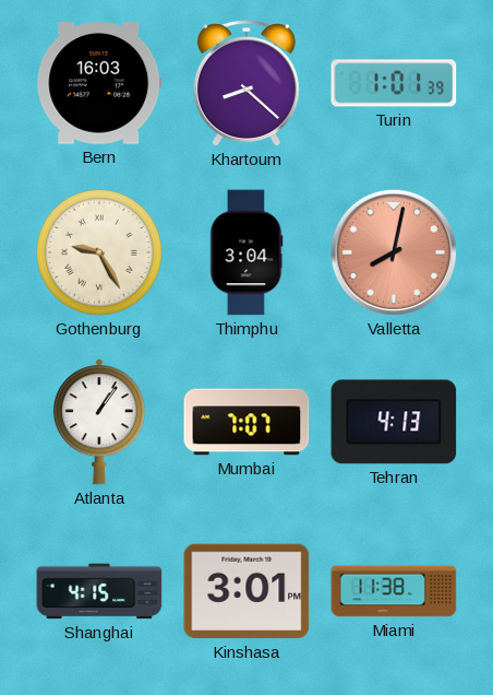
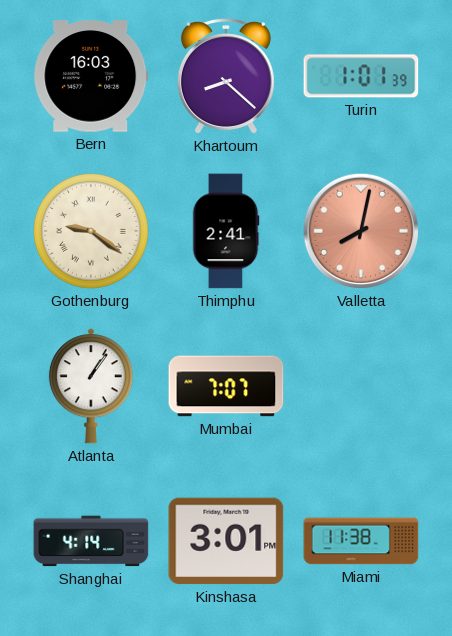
Gothenburg: 9:25 -> 9:21 (91, 231)
Thimphu: 3:04 -> 2:41 (226, 231)
Tehran: 4:13 -> none (394, 422)
Shanghai: 4:15 -> 4:14 (91, 541)
